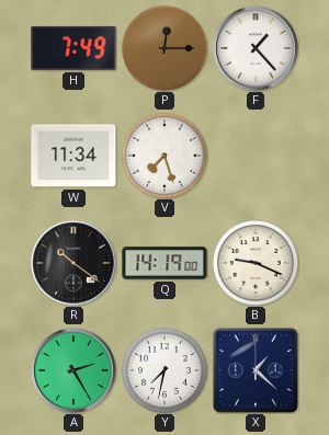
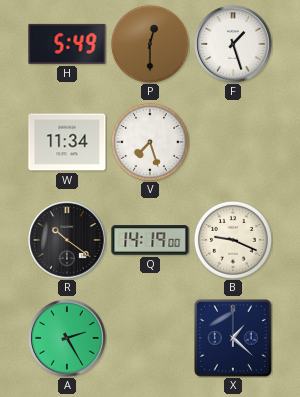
H: 7:49 -> 5:49 (67, 44)
P: 12:15 -> 12:30 (150, 44)
F: 1:23 -> 1:27 (233, 44)
Y: 7:32 -> none (164, 370)
